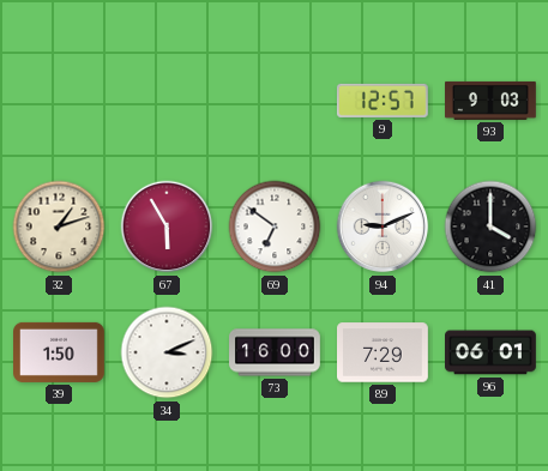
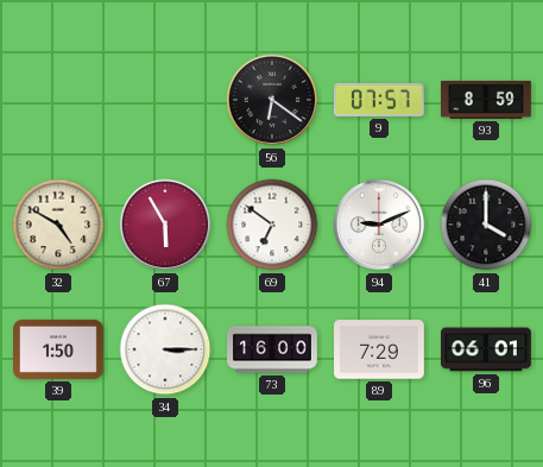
56: none -> 6:21 (272, 100)
9: 12:57 -> 07:57 (379, 100)
93: 9:03 -> 8:59 (487, 100)
32: 1:12 -> 4:50 (58, 225)
34: 3:11 -> 3:15 (165, 349)
